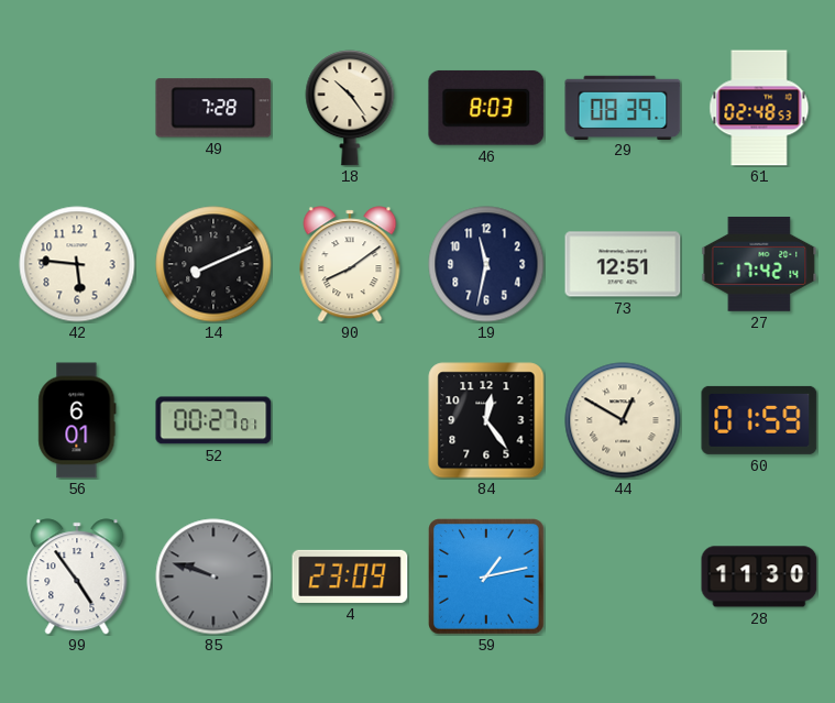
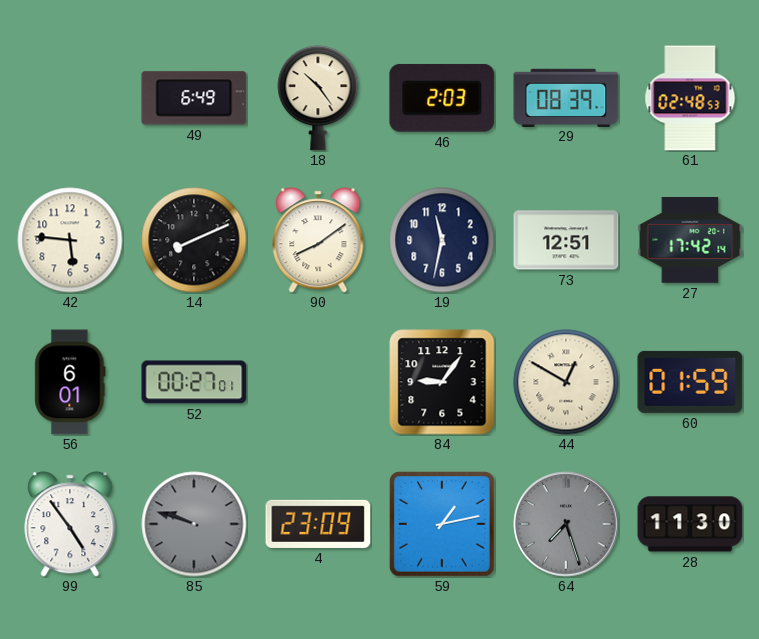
49: 7:28 -> 6:49 (194, 98)
46: 8:03 -> 2:03 (442, 98)
84: 12:24 -> 9:06 (442, 382)
64: none -> 7:27 (566, 524)
